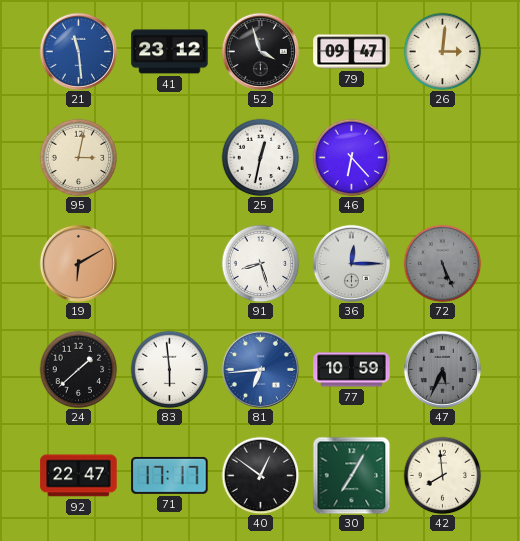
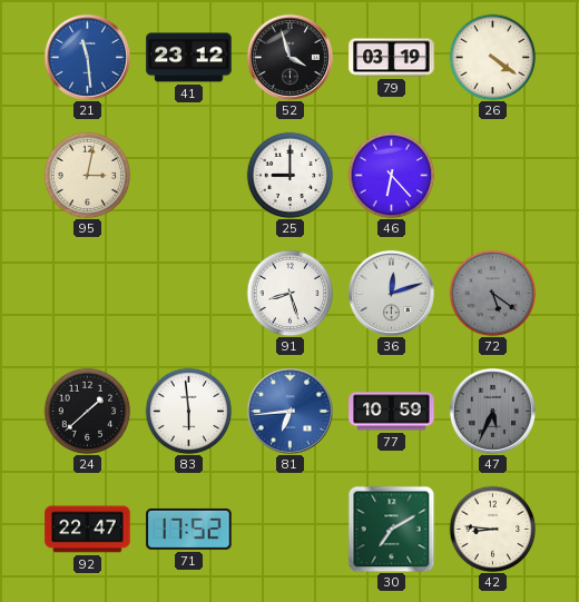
79: 09:47 -> 03:19 (392, 58)
26: 3:01 -> 4:21 (492, 57)
25: 12:32 -> 9:00 (289, 175)
19: 6:10 -> none (78, 263)
36: 12:15 -> 12:12 (391, 293)
72: 5:26 -> 5:21 (492, 293)
71: 17:17 -> 17:52 (189, 529)
40: 12:51 -> none (260, 475)
30: 7:05 -> 7:10 (391, 529)
42: 7:59 -> 8:46 (492, 529)
